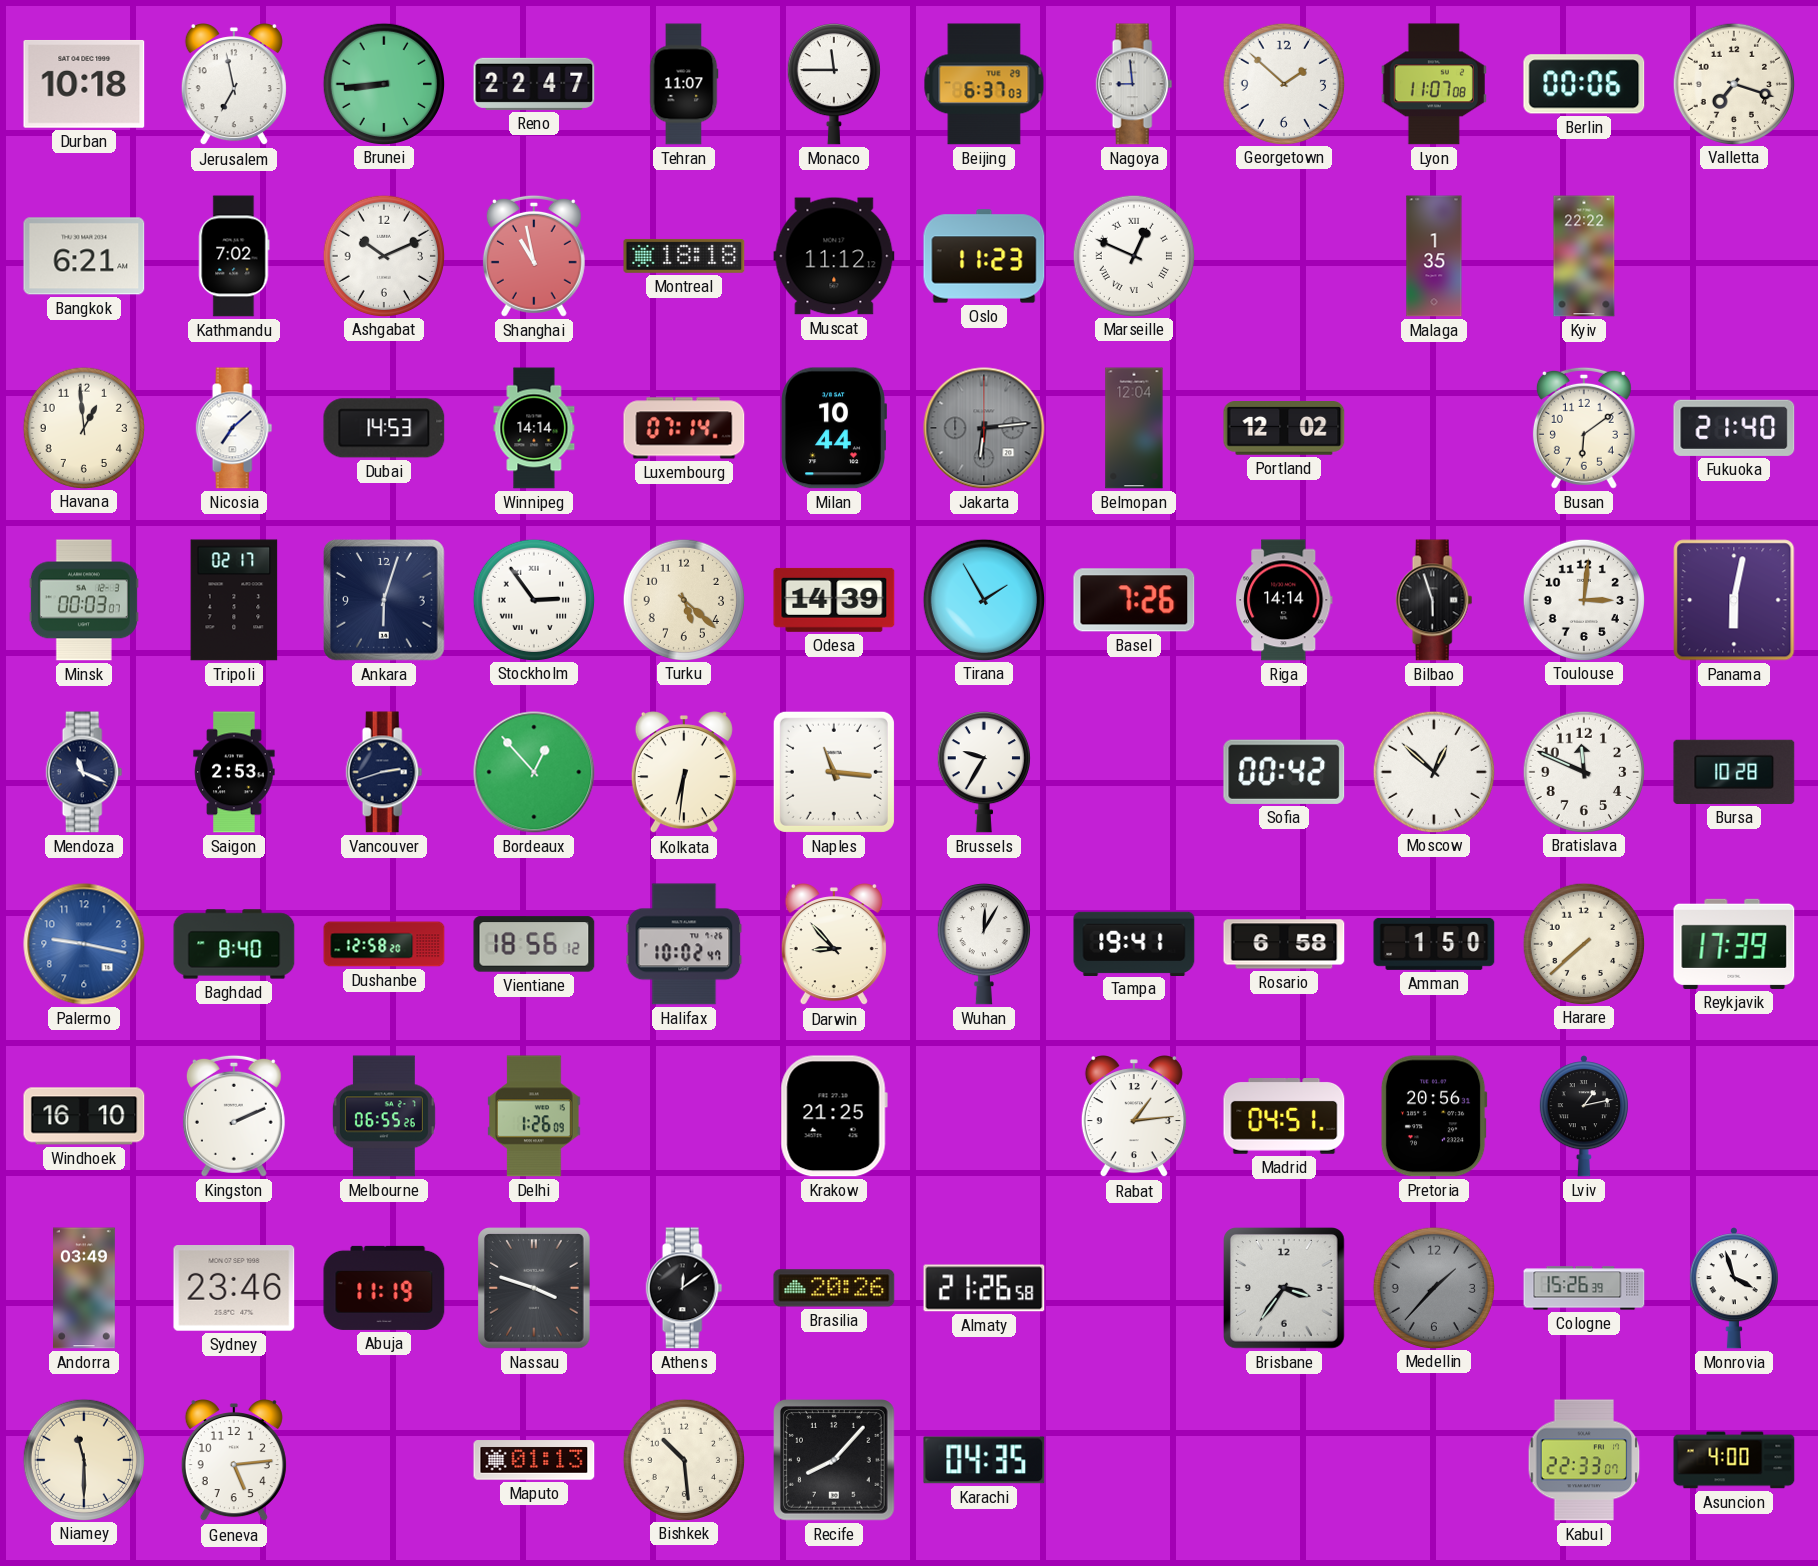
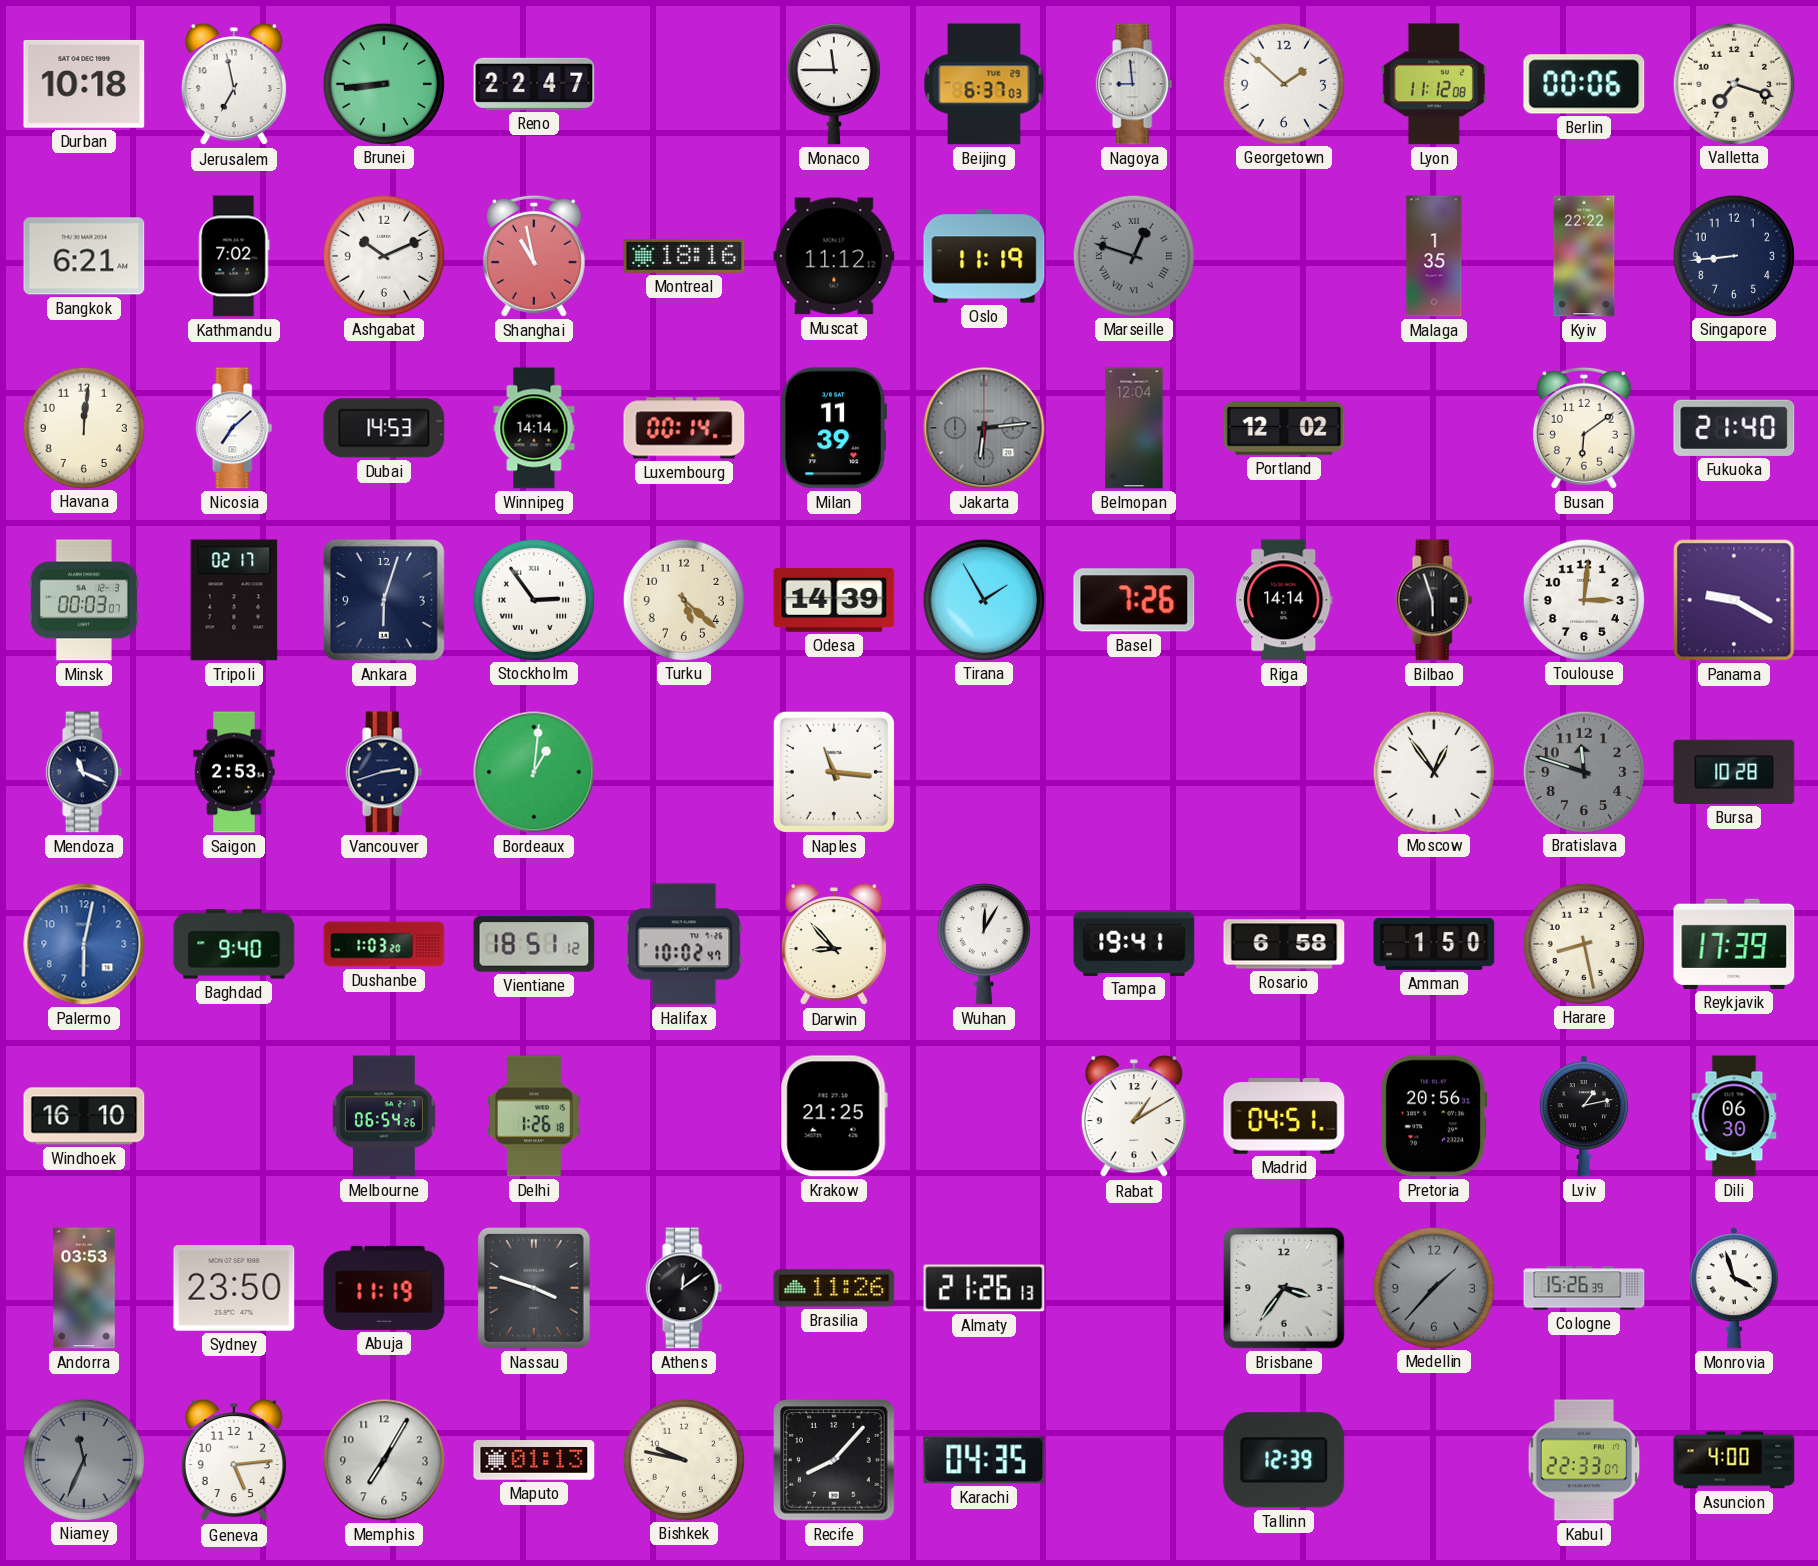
Tehran: 11:07 -> none (684, 84)
Lyon: 11:07 -> 11:12 (1434, 84)
Montreal: 18:18 -> 18:16 (684, 256)
Oslo: 11:23 -> 11:19 (984, 256)
Marseille: 12:49 -> 12:48 (1133, 255)
Marseille dial: white -> grey (1133, 255)
Singapore: none -> 8:44 (1733, 255)
Havana: 12:59 -> 12:01 (83, 427)
Luxembourg: 07:14 -> 00:14 (684, 428)
Milan: 10:44 -> 11:39 (833, 428)
Panama: 6:02 -> 9:20 (1734, 600)
Bordeaux: 12:53 -> 1:01 (534, 772)
Kolkata: 6:31 -> none (684, 773)
Brussels: 9:35 -> none (984, 773)
Sofia: 00:42 -> none (1284, 772)
Moscow: 12:52 -> 12:54 (1433, 771)
Bratislava: 11:49 -> 11:48 (1583, 771)
Bratislava dial: white -> grey (1583, 771)
Palermo: 9:17 -> 6:02 (84, 944)
Baghdad: 8:40 -> 9:40 (234, 944)
Dushanbe: 12:58 -> 1:03 (384, 944)
Vientiane: 18:56 -> 18:51 (534, 944)
Harare: 7:38 -> 8:28 (1583, 943)
Kingston: 2:11 -> none (234, 1116)
Melbourne: 06:55 -> 06:54 (384, 1116)
Delhi: 1:26:09 -> 1:26:18 (534, 1116)
Rabat: 1:14 -> 1:10 (1134, 1117)
Dili: none -> 06:30 (1734, 1116)
Andorra: 03:49 -> 03:53 (85, 1288)
Sydney: 23:46 -> 23:50 (234, 1289)
Brasilia: 20:26 -> 11:26 (834, 1288)
Almaty: 21:26:58 -> 21:26:13 (984, 1288)
Niamey: 11:30 -> 11:34 (83, 1459)
Niamey dial: cream -> grey (83, 1459)
Memphis: none -> 7:05 (384, 1460)
Bishkek: 10:29 -> 9:47 (683, 1459)
Tallinn: none -> 12:39 (1284, 1460)
